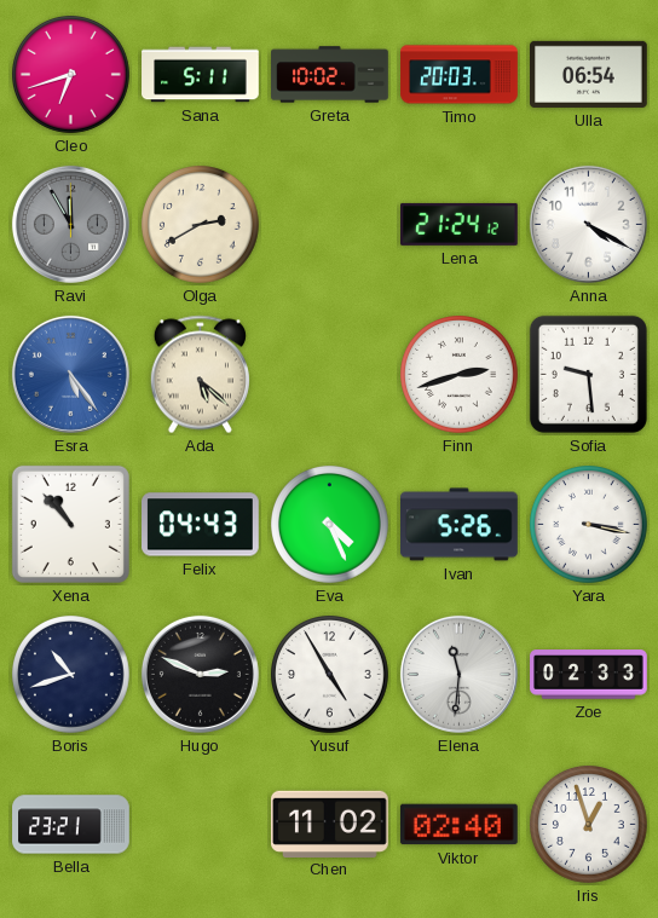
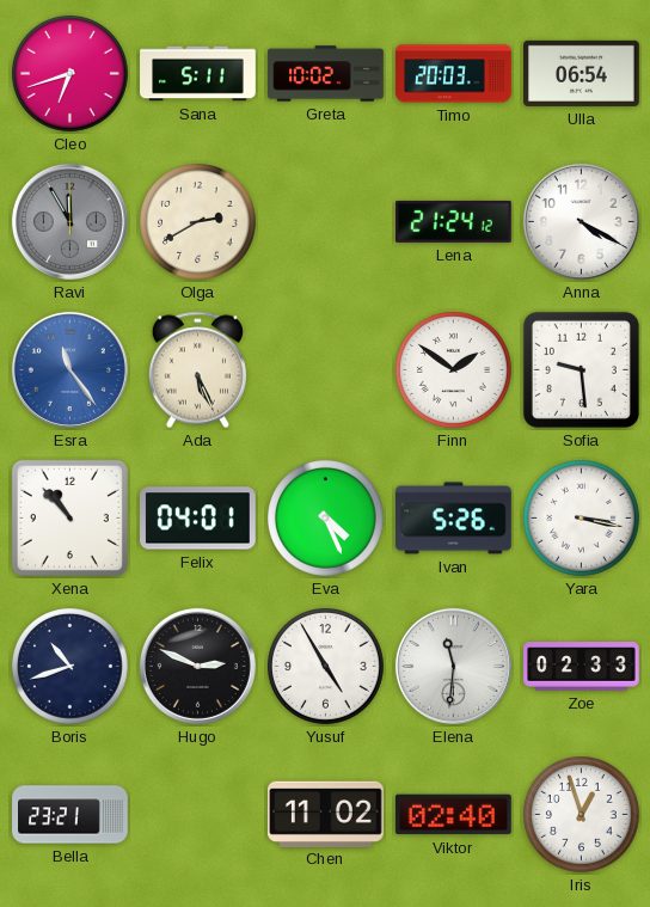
Esra: 5:24 -> 11:24 (69, 369)
Ada: 5:22 -> 5:26 (197, 370)
Finn: 2:42 -> 1:51 (454, 370)
Felix: 04:43 -> 04:01 (198, 519)
